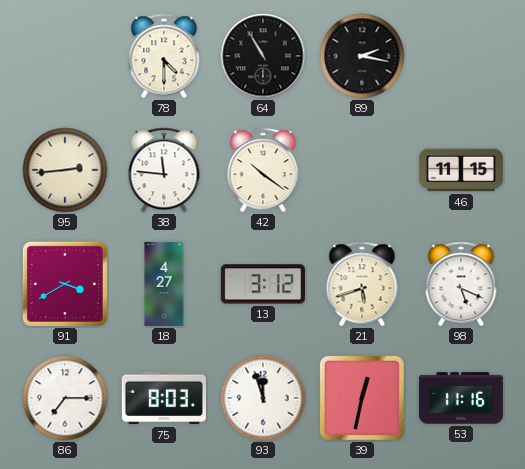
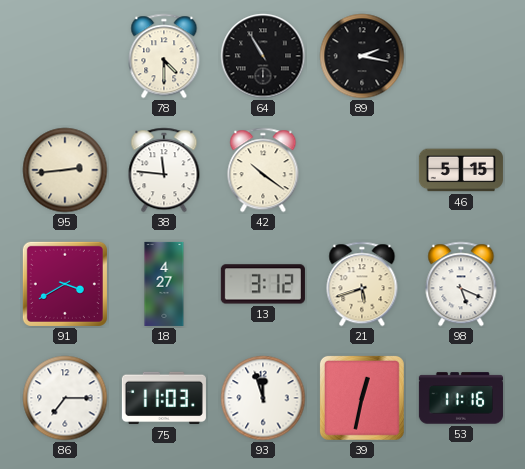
46: 11:15 -> 5:15 (461, 170)
75: 8:03 -> 11:03 (164, 398)
